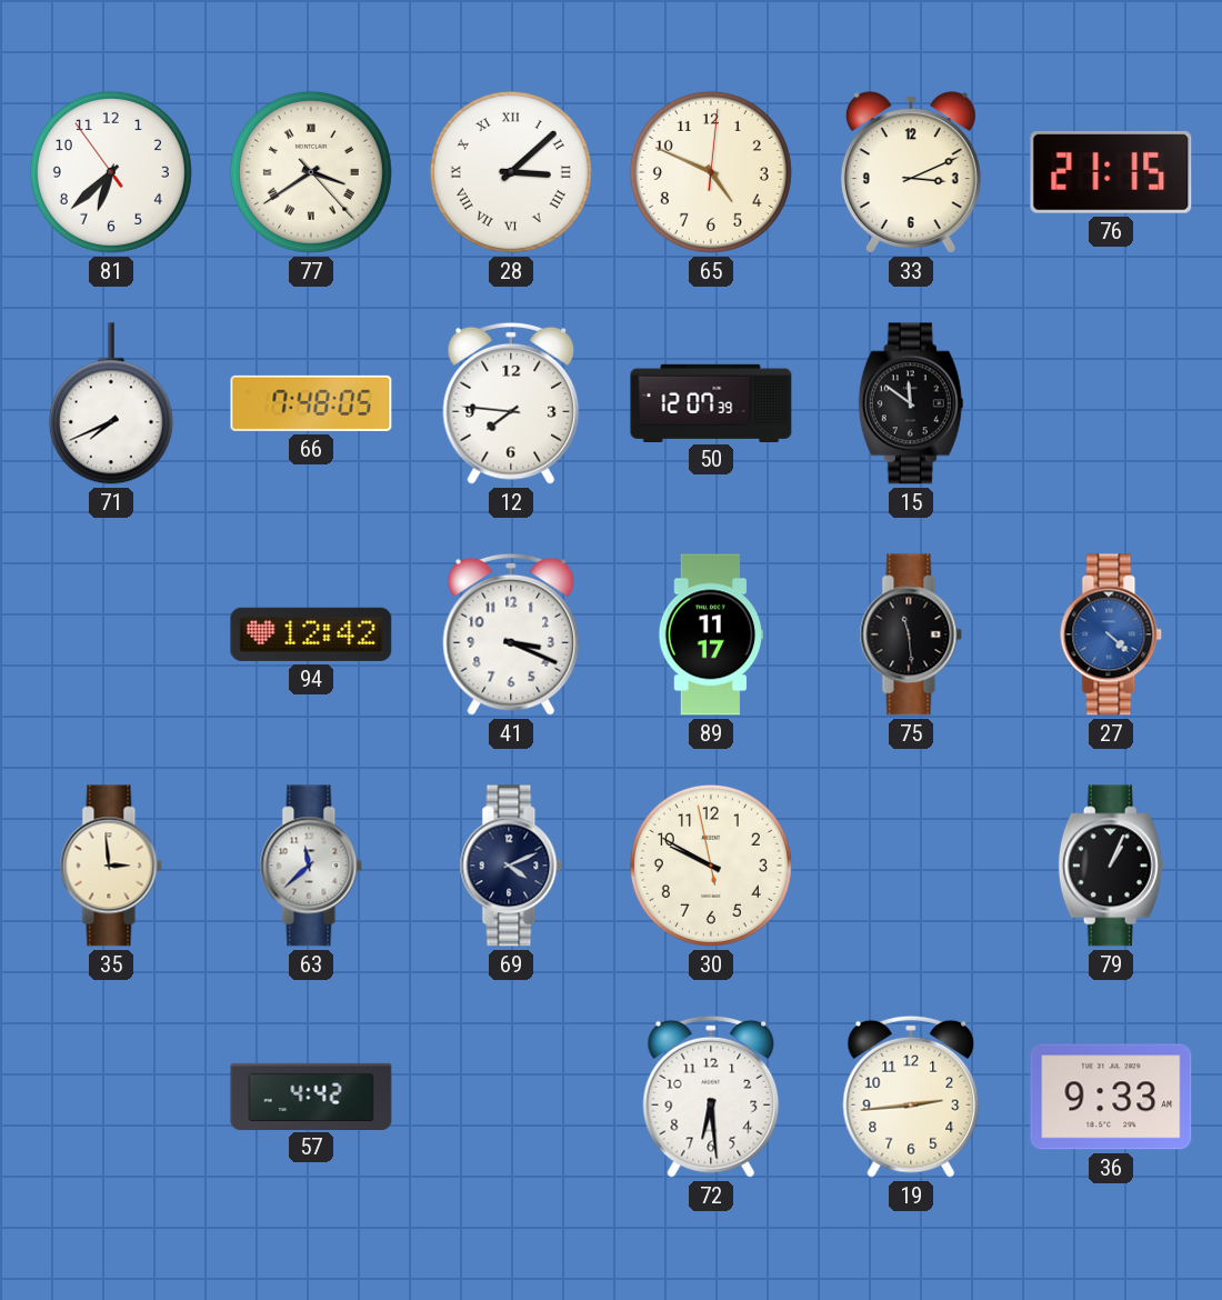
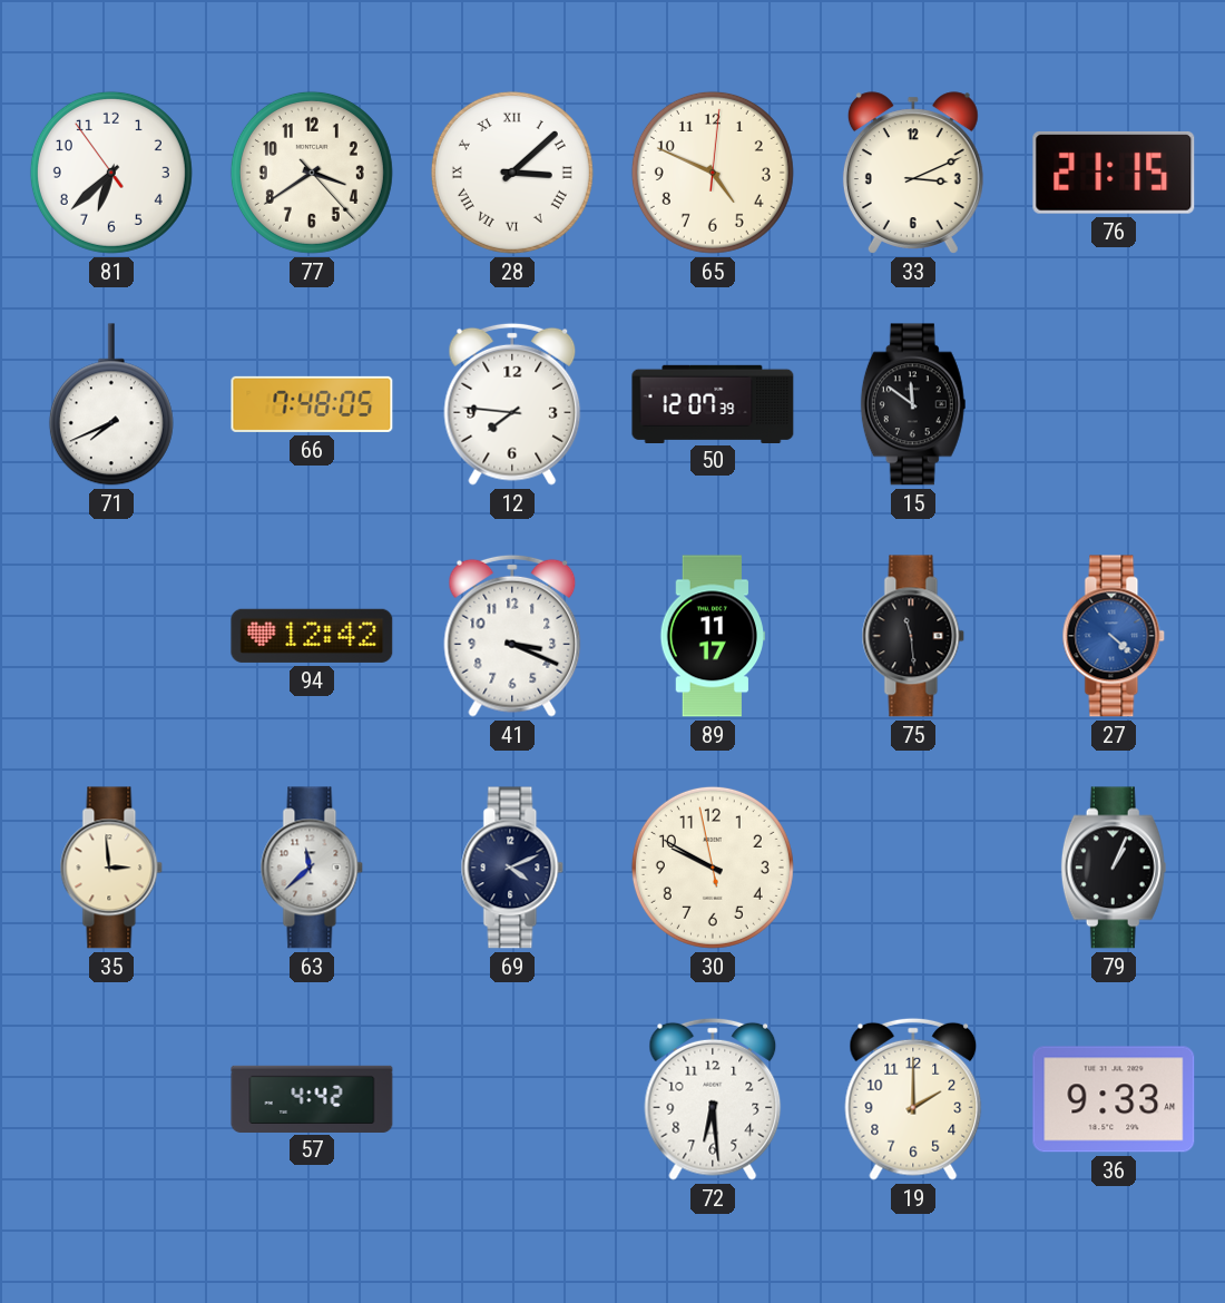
77 numerals: Roman -> Arabic (312, 173)
19: 2:44 -> 2:00 (913, 1099)
